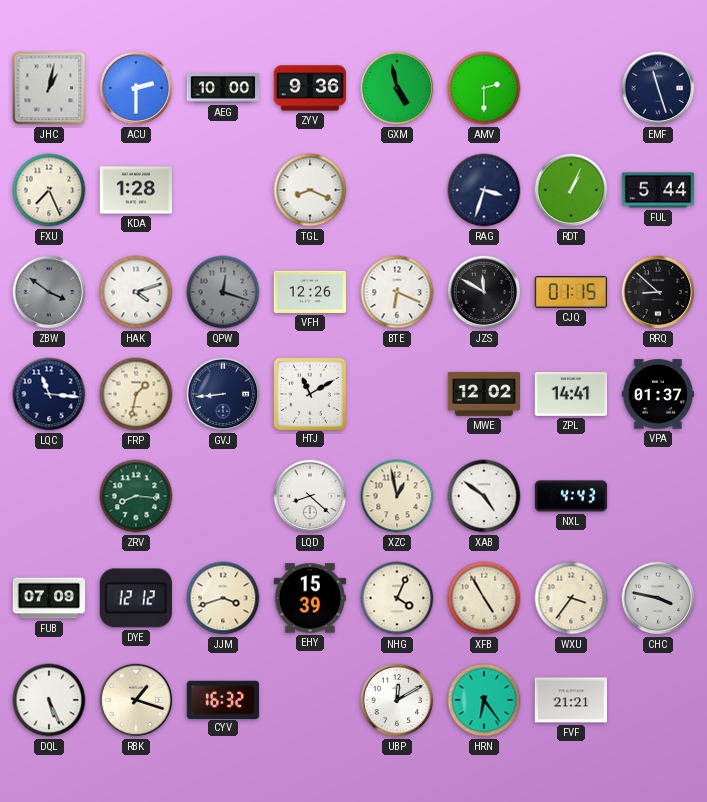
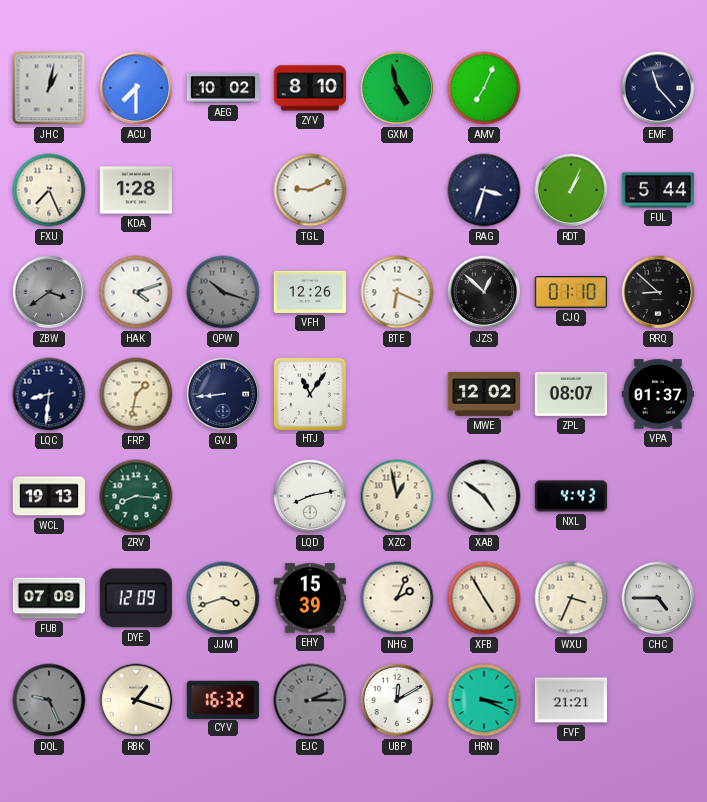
ACU: 2:30 -> 7:30 (136, 88)
AEG: 10:00 -> 10:02 (223, 88)
ZYV: 9:36 -> 8:10 (309, 88)
AMV: 2:30 -> 7:04 (484, 88)
EMF: 11:27 -> 11:23 (658, 88)
TGL: 8:19 -> 9:11 (310, 190)
ZBW: 3:51 -> 3:39 (49, 292)
QPW: 12:18 -> 10:18 (223, 292)
JZS: 11:50 -> 12:52 (484, 292)
CJQ: 01:15 -> 01:10 (570, 292)
LQC: 11:16 -> 8:31 (49, 394)
HTJ: 11:10 -> 11:06 (309, 393)
ZPL: 14:41 -> 08:07 (570, 394)
WCL: none -> 19:13 (48, 496)
LQD: 8:22 -> 8:13 (310, 496)
DYE: 12:12 -> 12:09 (136, 598)
NHG: 4:04 -> 2:04 (397, 598)
WXU: 3:36 -> 3:34 (571, 598)
CHC: 3:47 -> 4:45 (658, 598)
DQL: 5:26 -> 9:26 (49, 700)
DQL dial: white -> grey (49, 700)
EJC: none -> 2:15 (310, 700)
HRN: 6:24 -> 3:19 (484, 700)
